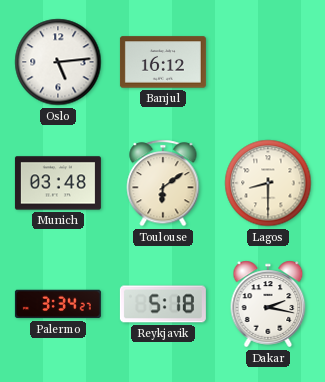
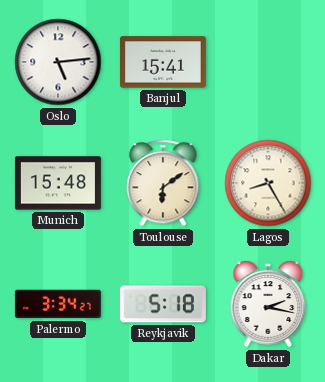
Banjul: 16:12 -> 15:41 (163, 62)
Munich: 03:48 -> 15:48 (58, 183)
Lagos: 8:30 -> 8:25 (268, 183)
